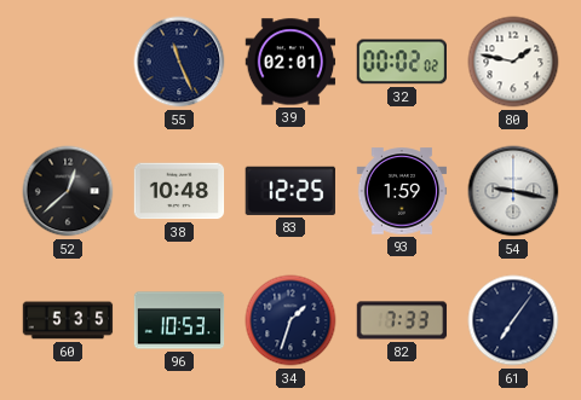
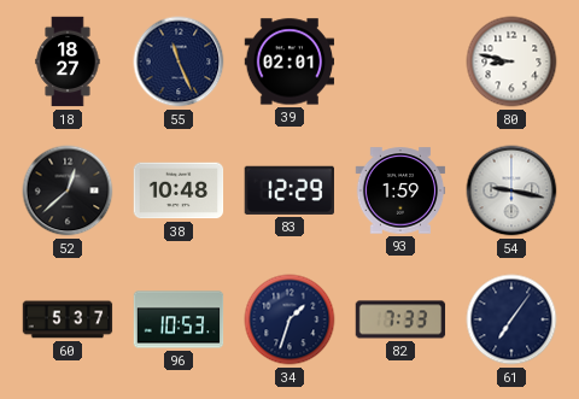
18: none -> 18:27 (68, 61)
32: 00:02 -> none (401, 62)
80: 1:47 -> 8:47 (511, 61)
83: 12:25 -> 12:29 (289, 190)
60: 5:35 -> 5:37 (68, 319)
